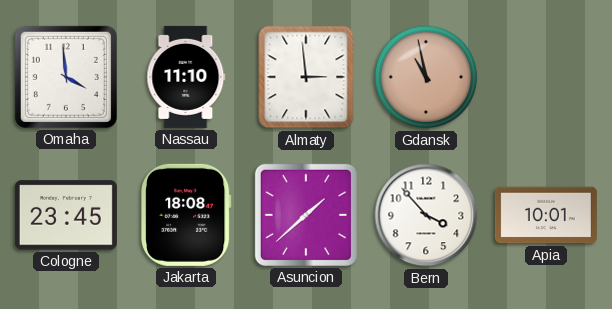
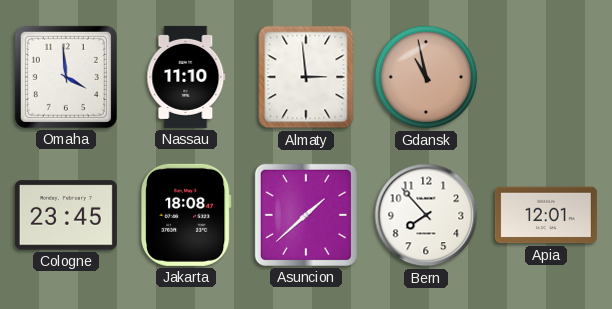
Bern: 3:53 -> 7:53 (426, 215)
Apia: 10:01 -> 12:01 (546, 215)
